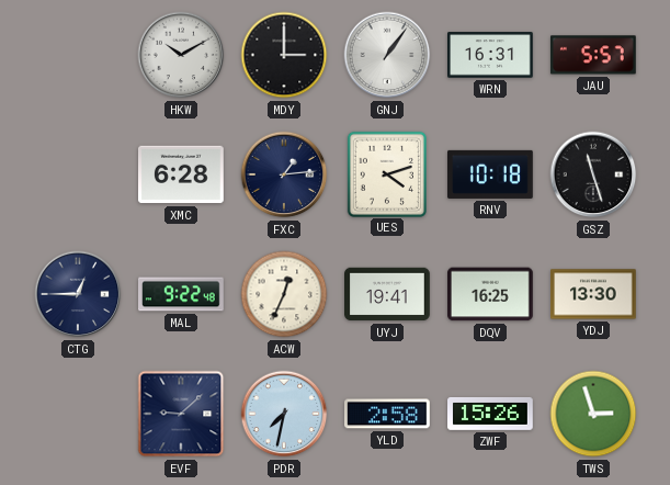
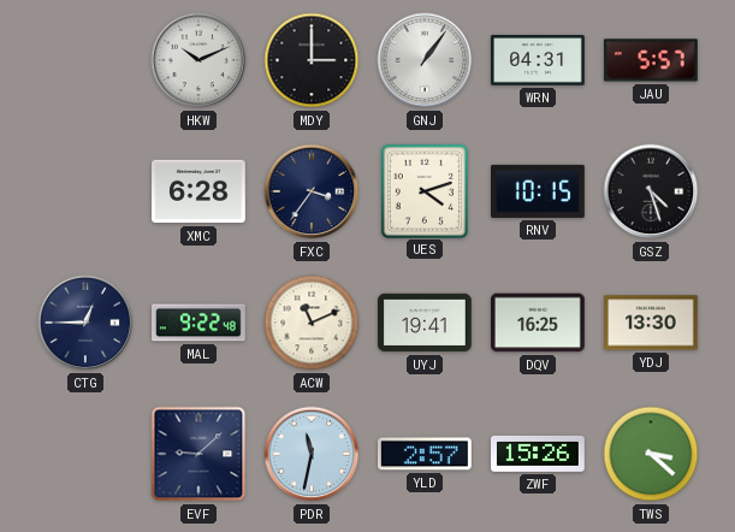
HKW: 10:10 -> 10:11 (198, 60)
WRN: 16:31 -> 04:31 (539, 60)
FXC: 1:14 -> 3:36 (312, 191)
RNV: 10:18 -> 10:15 (539, 191)
GSZ: 11:27 -> 4:27 (651, 191)
ACW: 12:34 -> 11:11 (312, 323)
PDR: 7:32 -> 11:32 (312, 454)
YLD: 2:58 -> 2:57 (426, 454)
TWS: 2:57 -> 3:22 (651, 454)
